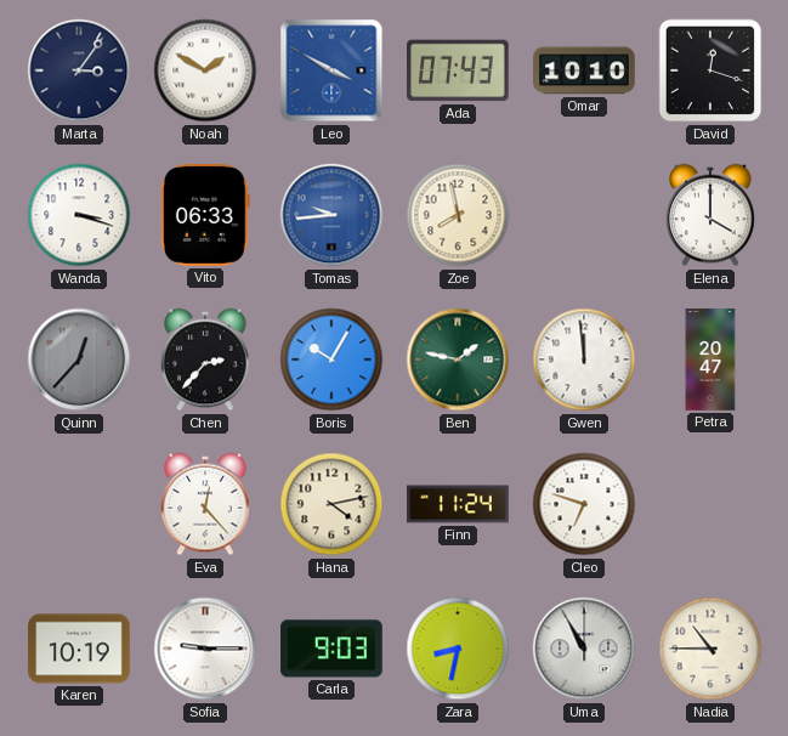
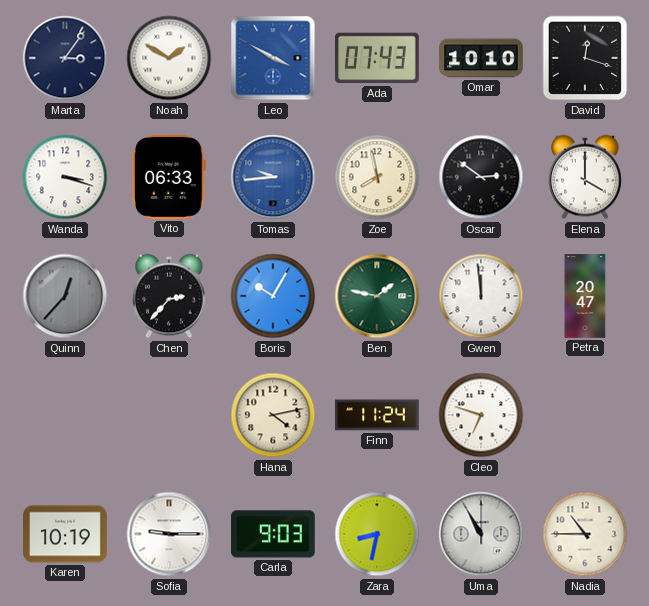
Oscar: none -> 2:51 (481, 177)
Eva: 12:23 -> none (206, 504)
